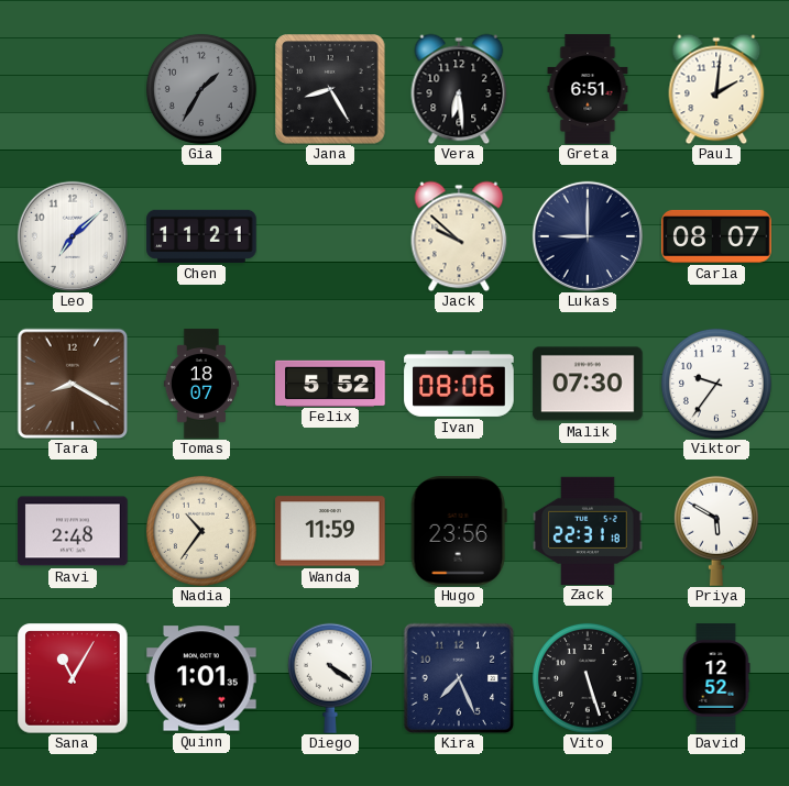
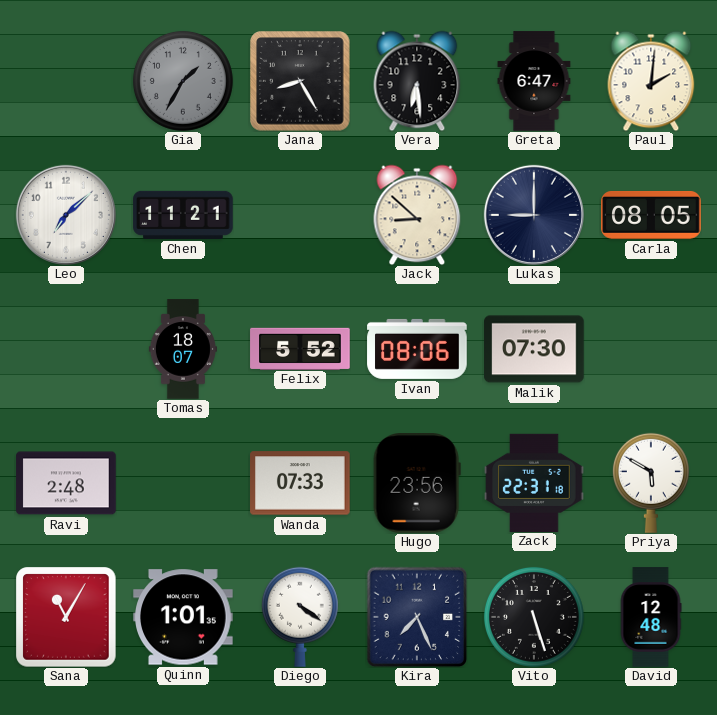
Greta: 6:51 -> 6:47 (534, 81)
Jack: 9:52 -> 8:52 (417, 215)
Carla: 08:07 -> 08:05 (651, 215)
Tara: 8:20 -> none (73, 384)
Viktor: 9:36 -> none (716, 384)
Nadia: 10:36 -> none (201, 531)
Wanda: 11:59 -> 07:33 (300, 483)
David: 12:52 -> 12:48 (651, 617)
